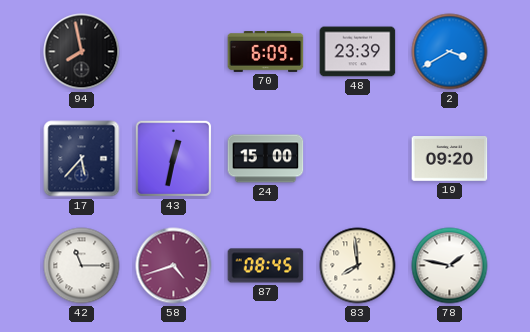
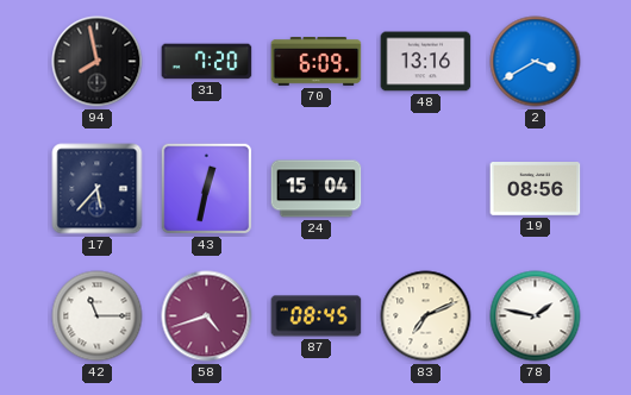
31: none -> 7:20 (207, 62)
48: 23:39 -> 13:16 (426, 62)
24: 15:00 -> 15:04 (317, 189)
19: 09:20 -> 08:56 (536, 189)
83: 7:59 -> 7:11 (426, 316)
